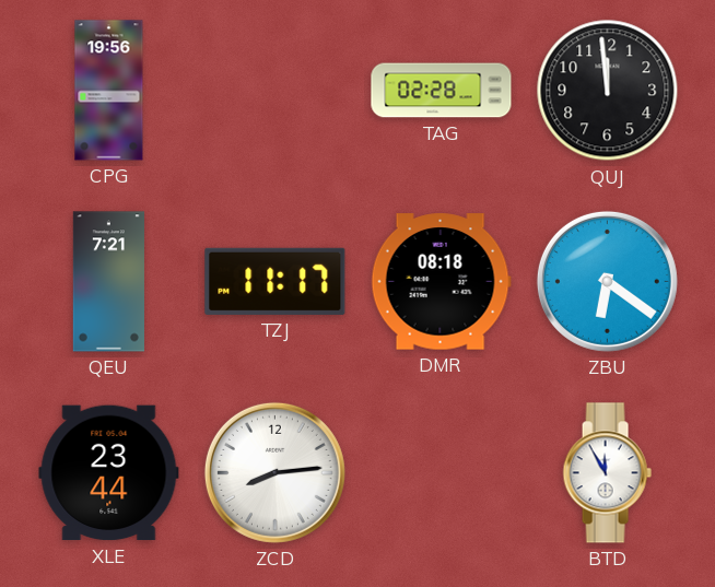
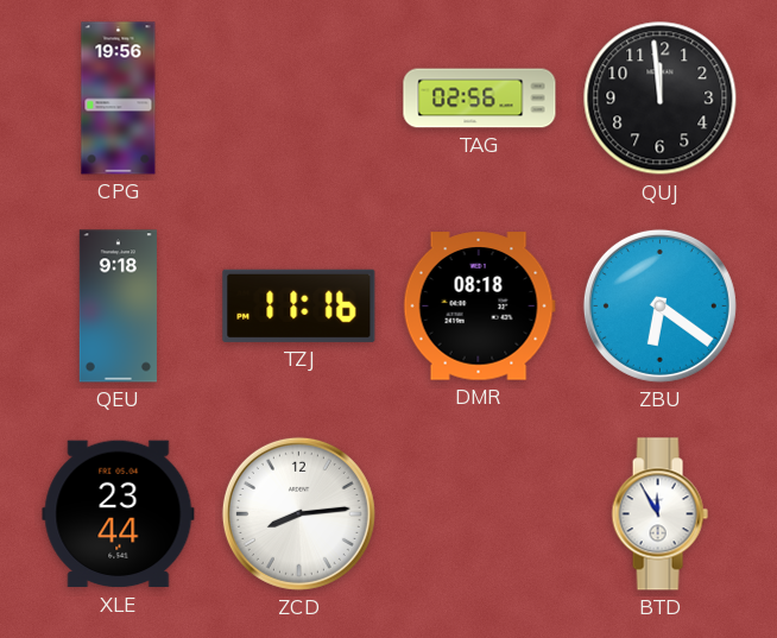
TAG: 02:28 -> 02:56 (480, 99)
QEU: 7:21 -> 9:18 (118, 307)
TZJ: 11:17 -> 11:16 (299, 305)
